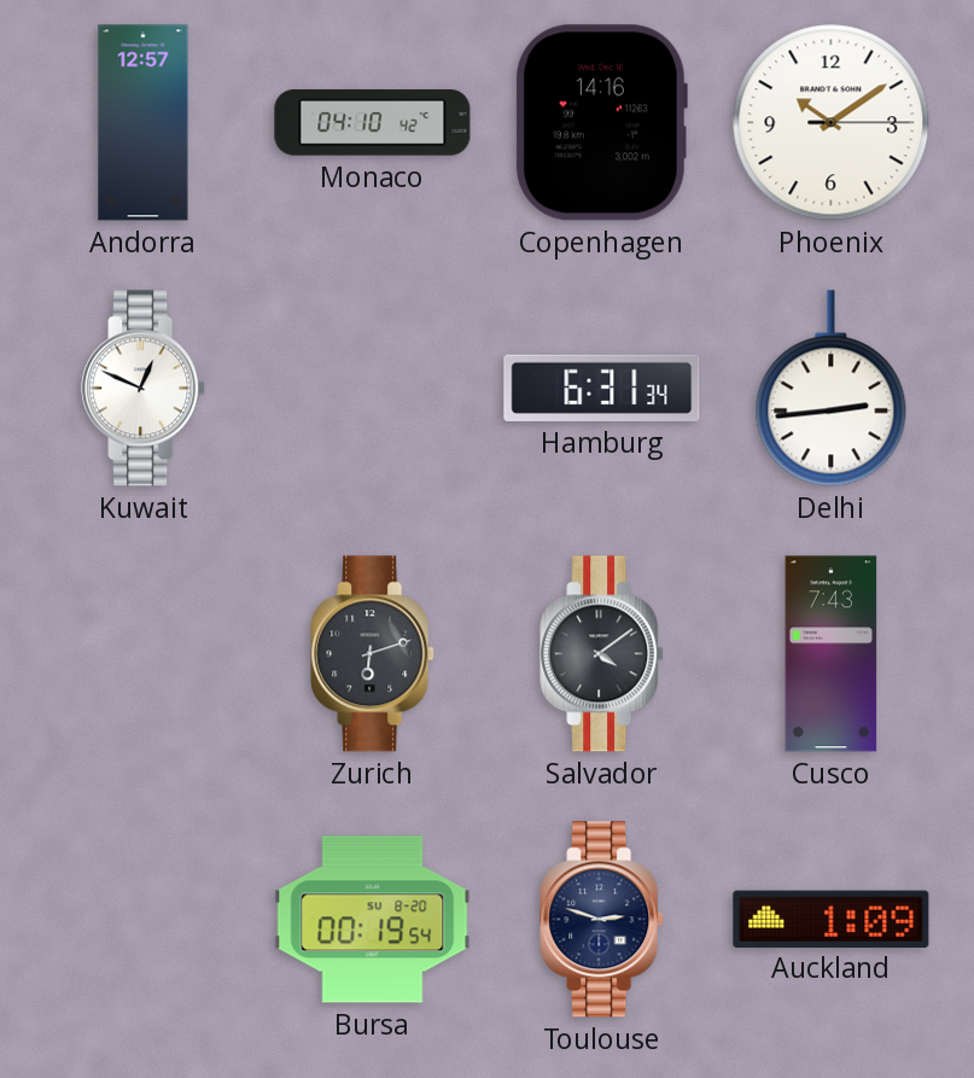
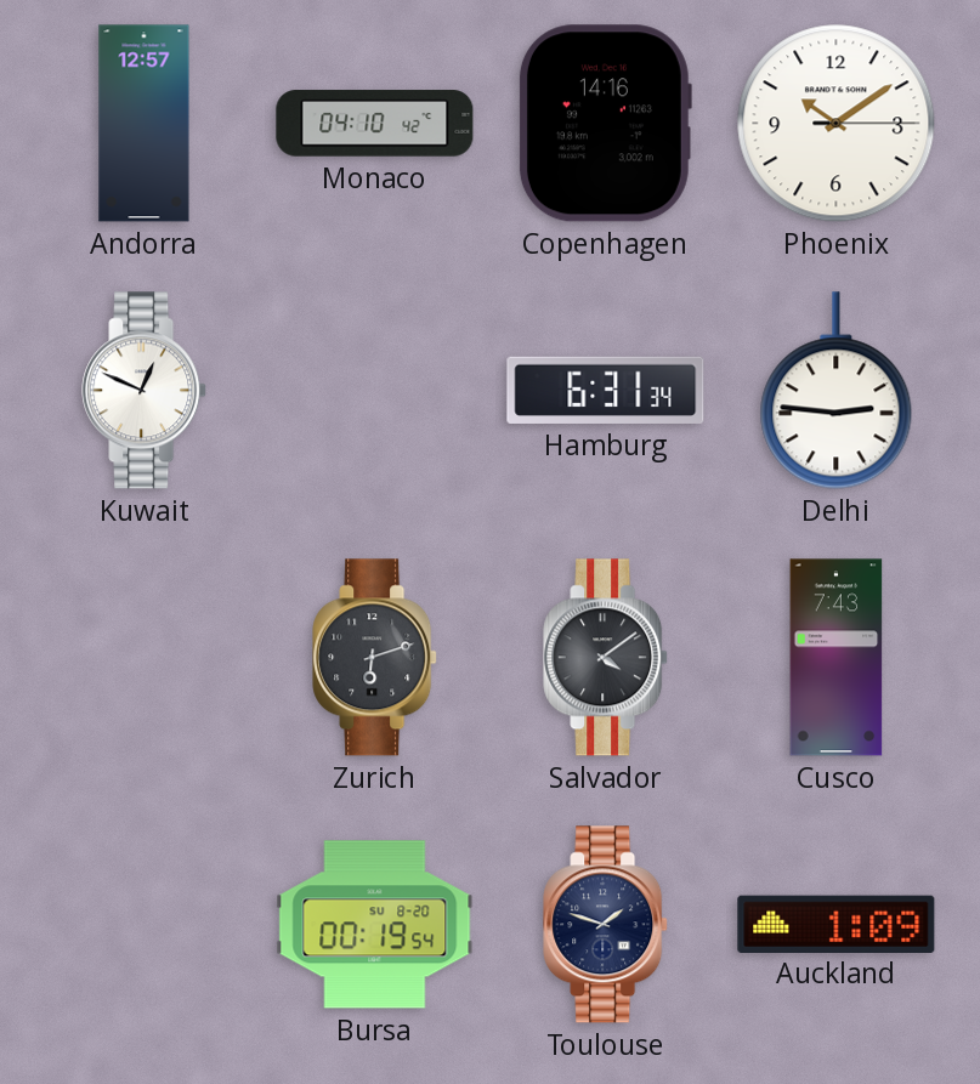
Delhi: 2:44 -> 2:46 (837, 391)
Toulouse: 2:48 -> 1:48 (606, 925)
